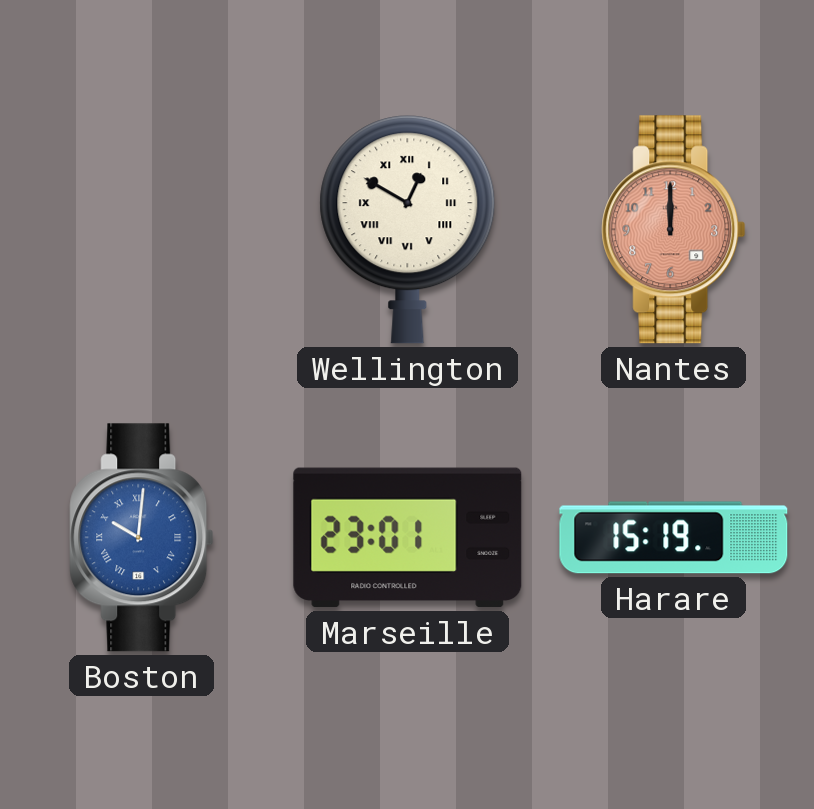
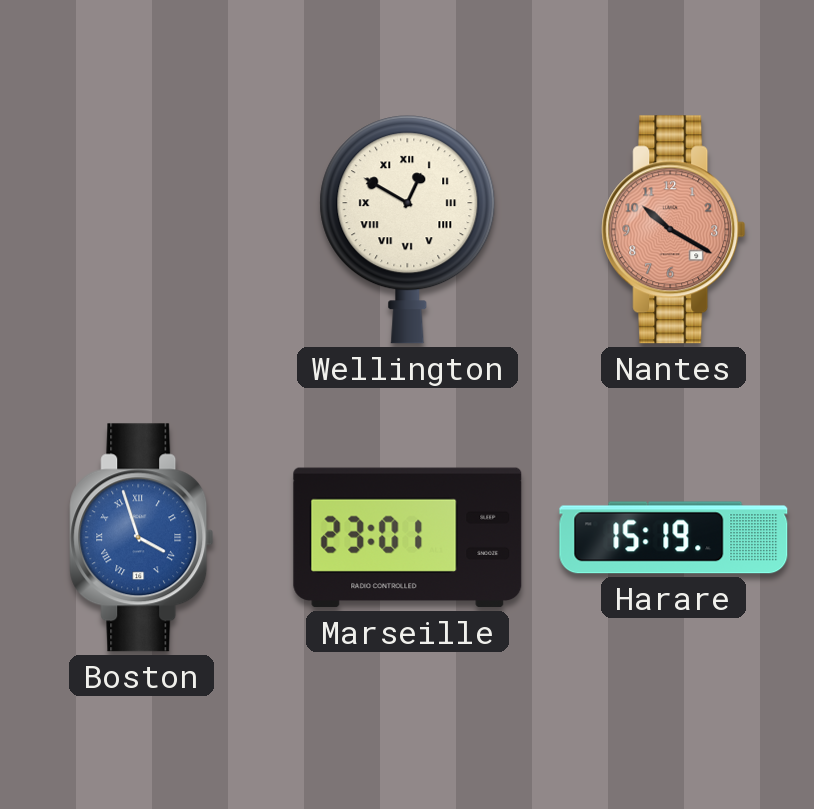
Nantes: 12:00 -> 10:20 (674, 230)
Boston: 10:01 -> 3:57 (142, 538)
